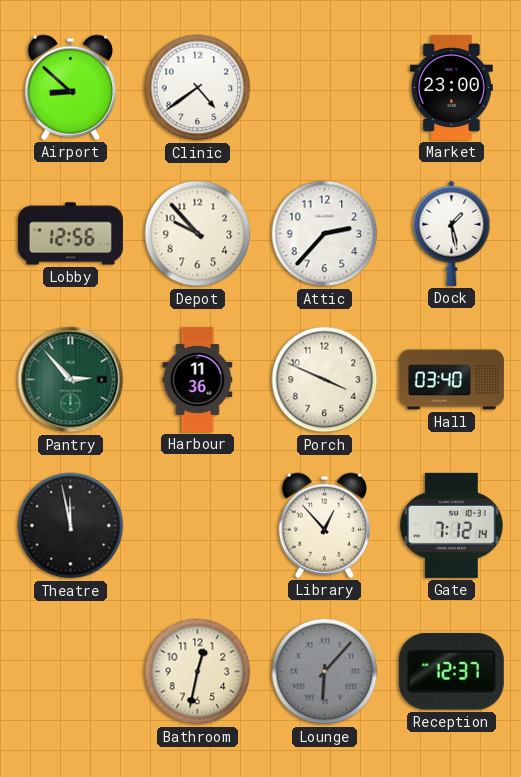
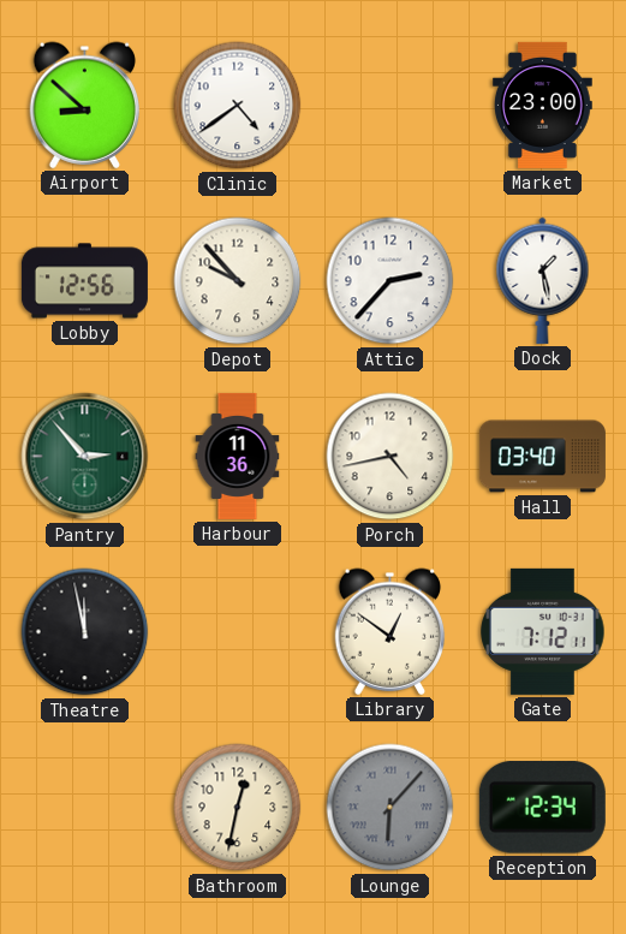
Porch: 3:49 -> 4:43 (390, 457)
Library: 12:53 -> 12:51 (390, 631)
Gate: 7:12:14 -> 7:12:11 (543, 631)
Reception: 12:37 -> 12:34 (542, 808)
